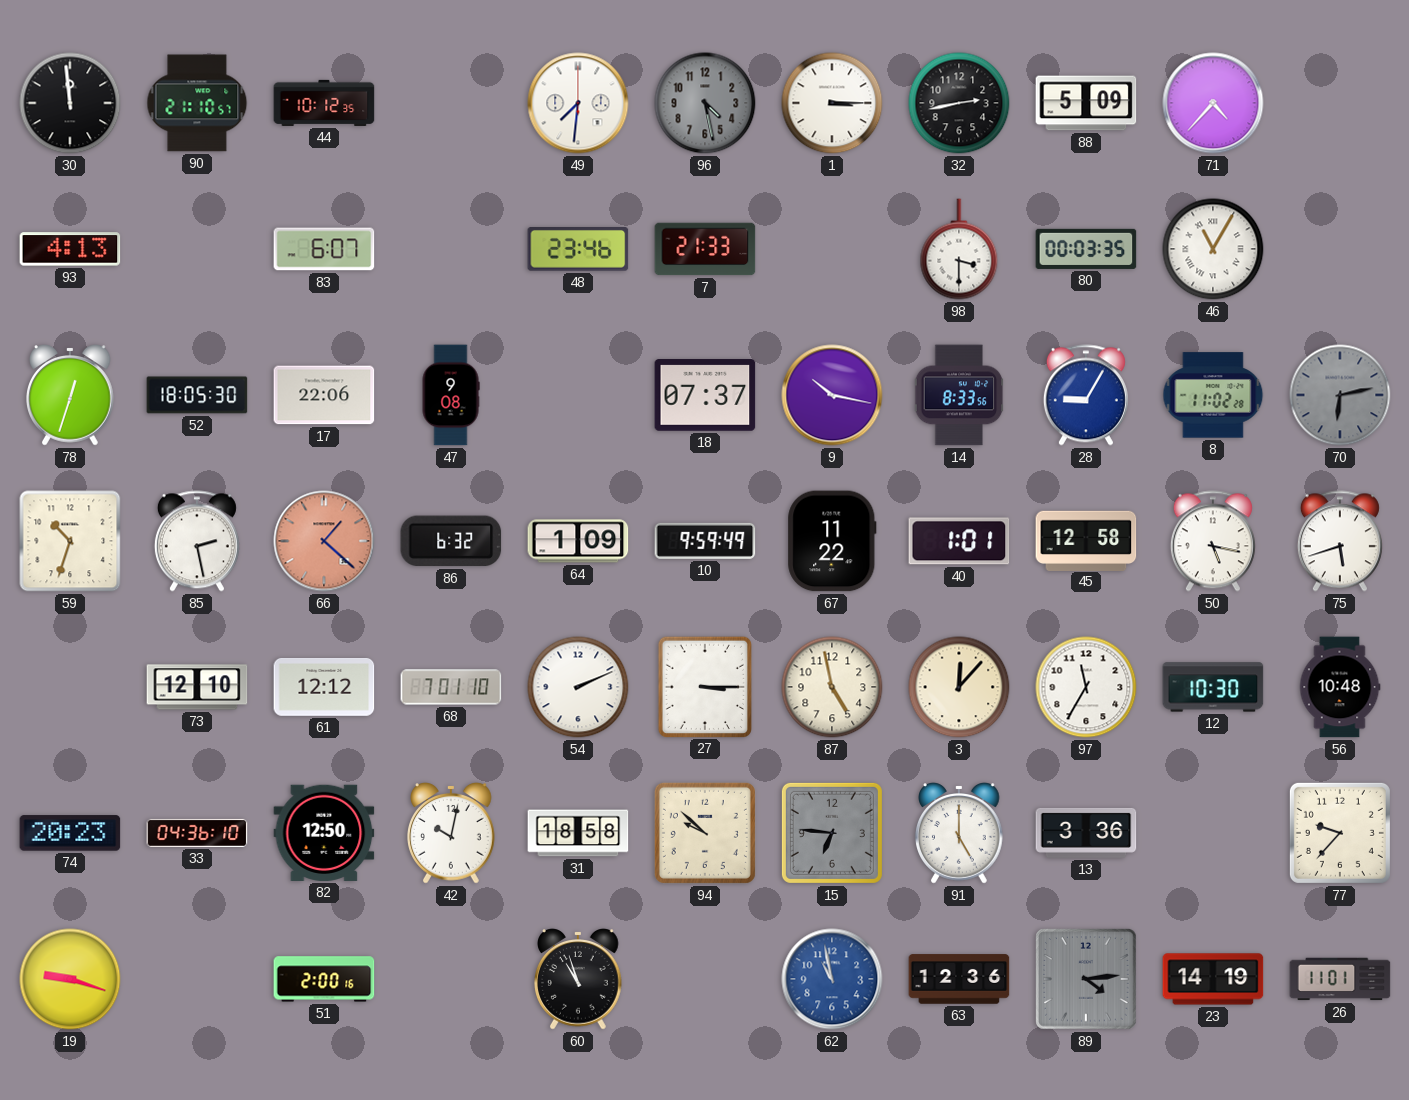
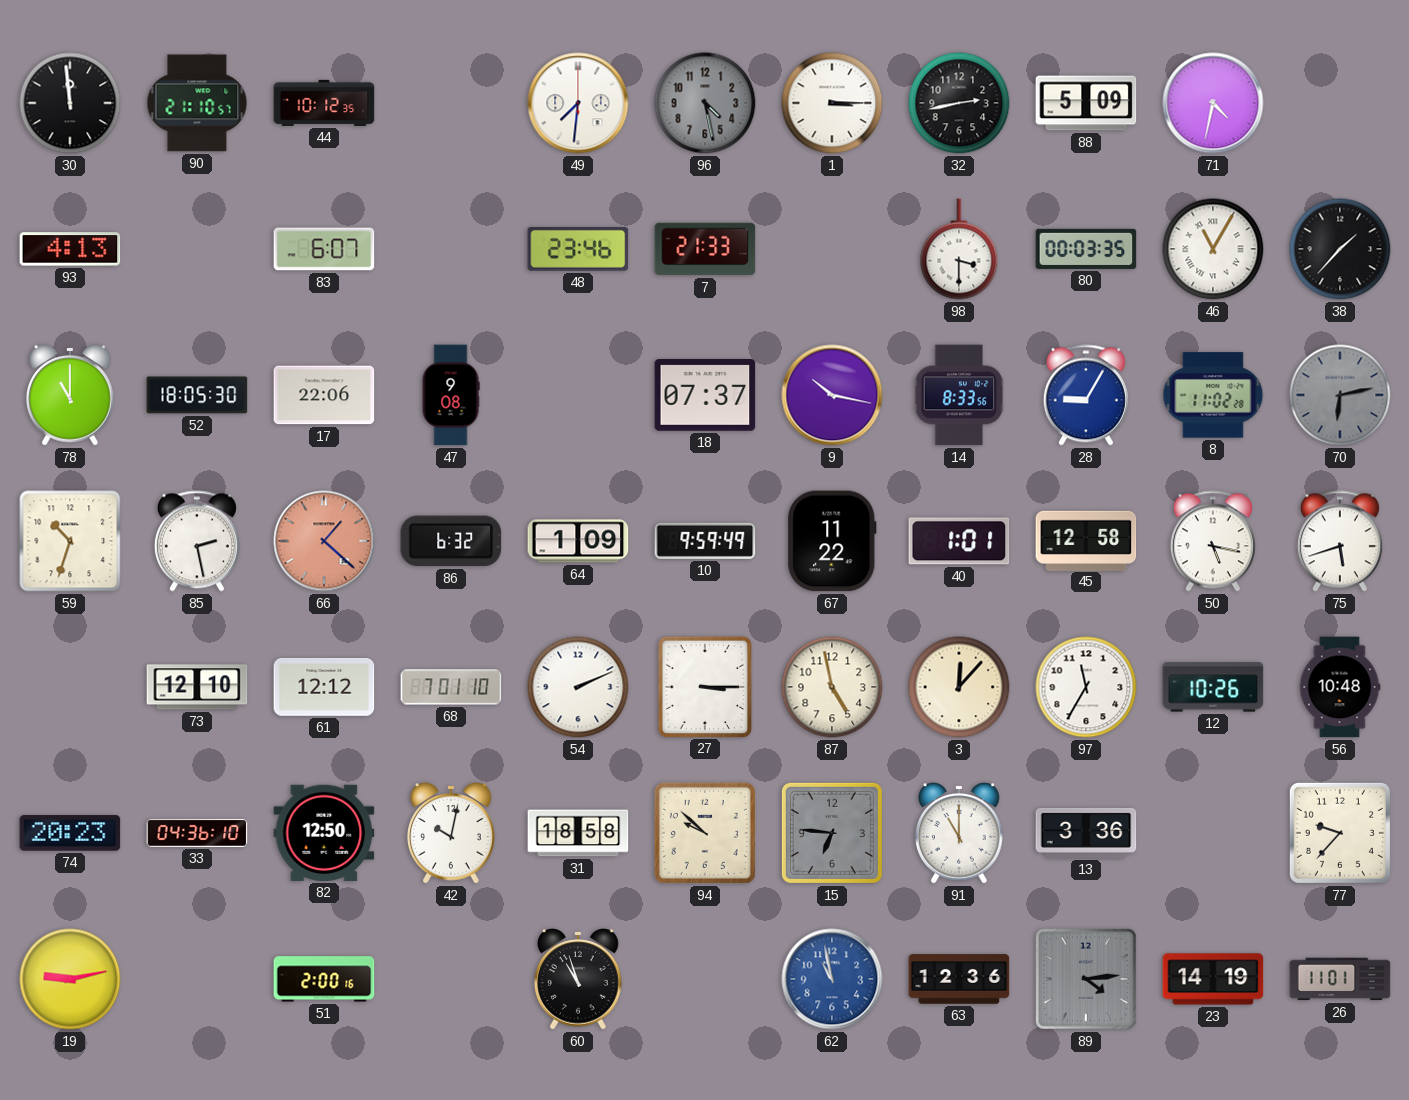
71: 4:37 -> 4:32 (1213, 103)
38: none -> 1:37 (1340, 249)
78: 12:33 -> 11:00 (71, 395)
12: 10:30 -> 10:26 (1213, 687)
91: 5:00 -> 11:00 (960, 833)
19: 9:18 -> 9:13 (70, 979)
